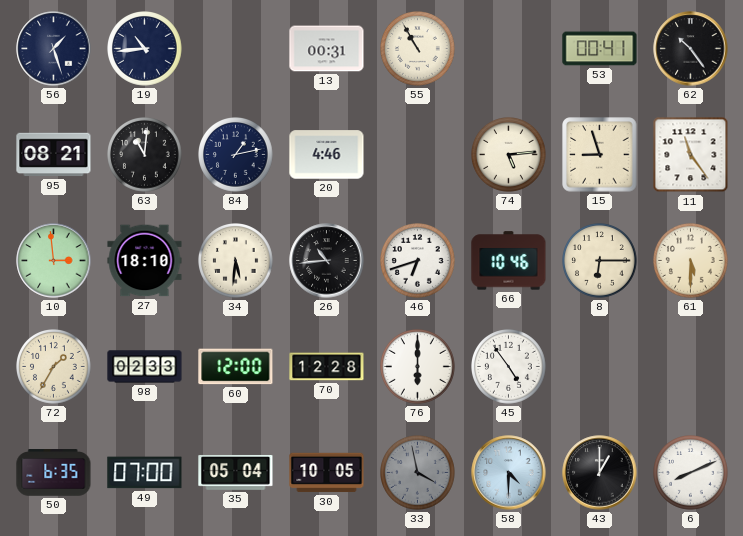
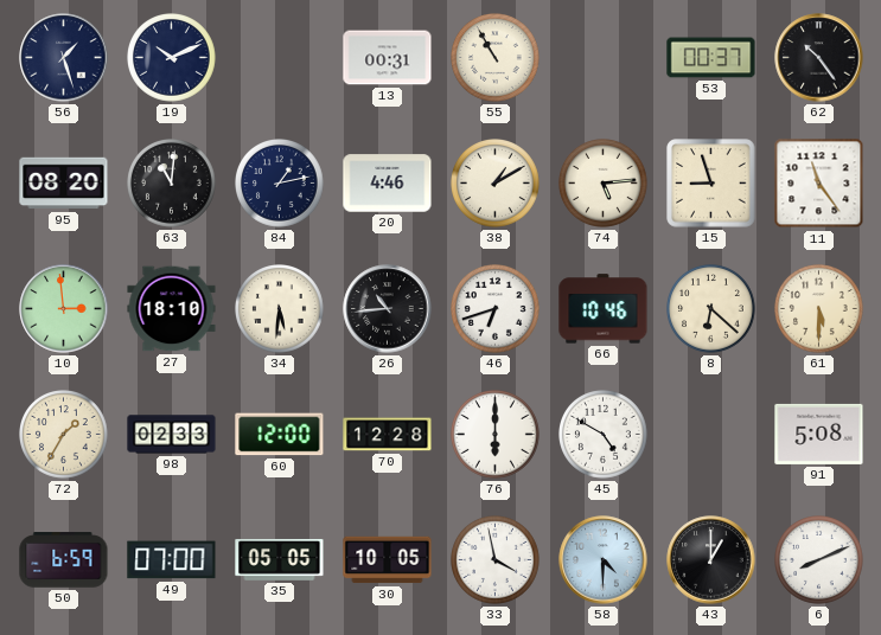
19: 10:44 -> 10:11 (172, 58)
53: 00:41 -> 00:37 (711, 58)
95: 08:21 -> 08:20 (64, 184)
38: none -> 1:10 (496, 184)
8: 6:15 -> 6:22 (711, 309)
45: 4:54 -> 4:50 (604, 435)
91: none -> 5:08 (819, 434)
50: 6:35 -> 6:59 (64, 560)
35: 05:04 -> 05:05 (280, 559)
33 dial: grey -> white (496, 560)
